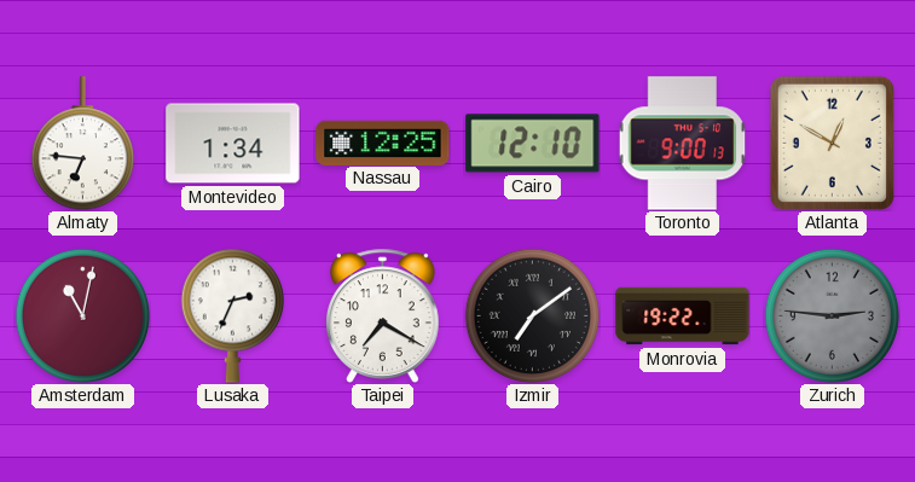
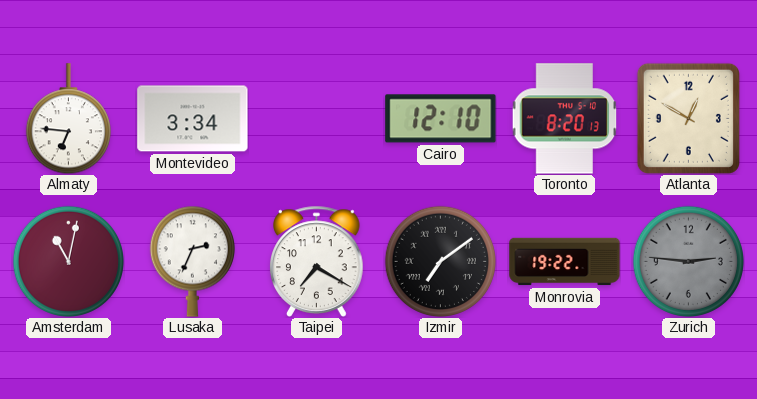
Montevideo: 1:34 -> 3:34 (193, 119)
Nassau: 12:25 -> none (383, 143)
Toronto: 9:00 -> 8:20 (565, 119)
